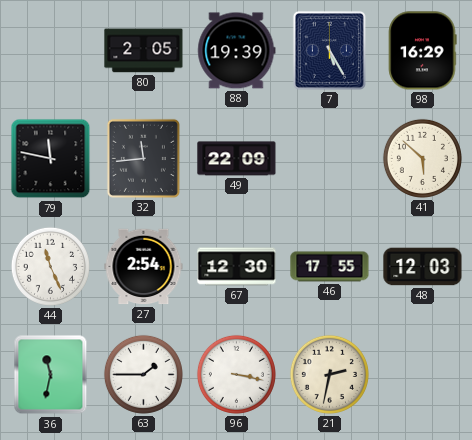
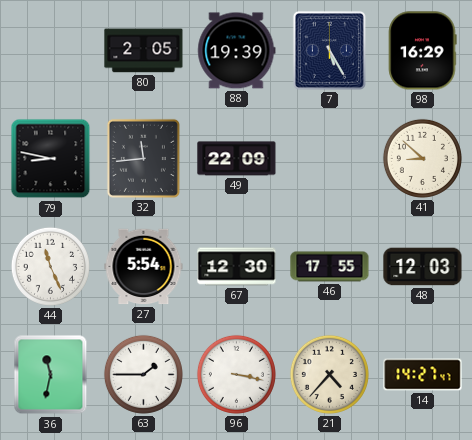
79: 11:47 -> 8:47 (51, 159)
41: 5:52 -> 8:52 (422, 158)
27: 2:54 -> 5:54 (144, 267)
21: 2:32 -> 4:37 (329, 374)
14: none -> 14:27 (423, 375)
